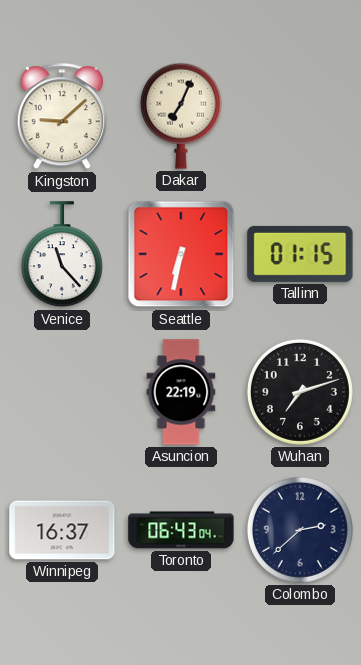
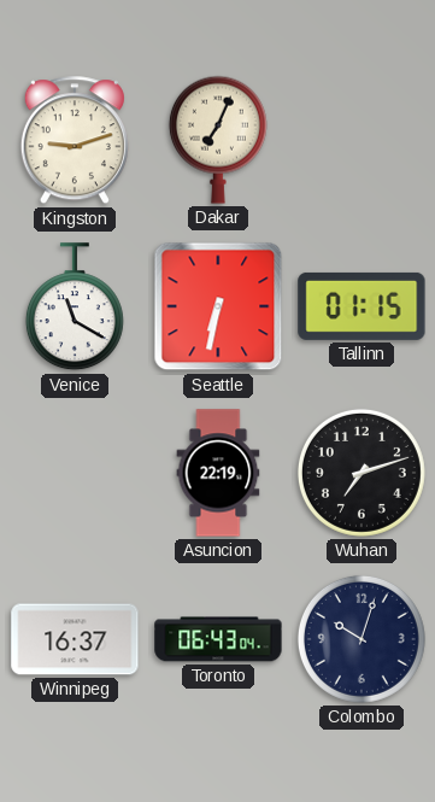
Kingston: 9:08 -> 9:12 (75, 141)
Venice: 11:23 -> 11:20 (75, 308)
Colombo: 2:38 -> 10:03 (361, 639)
